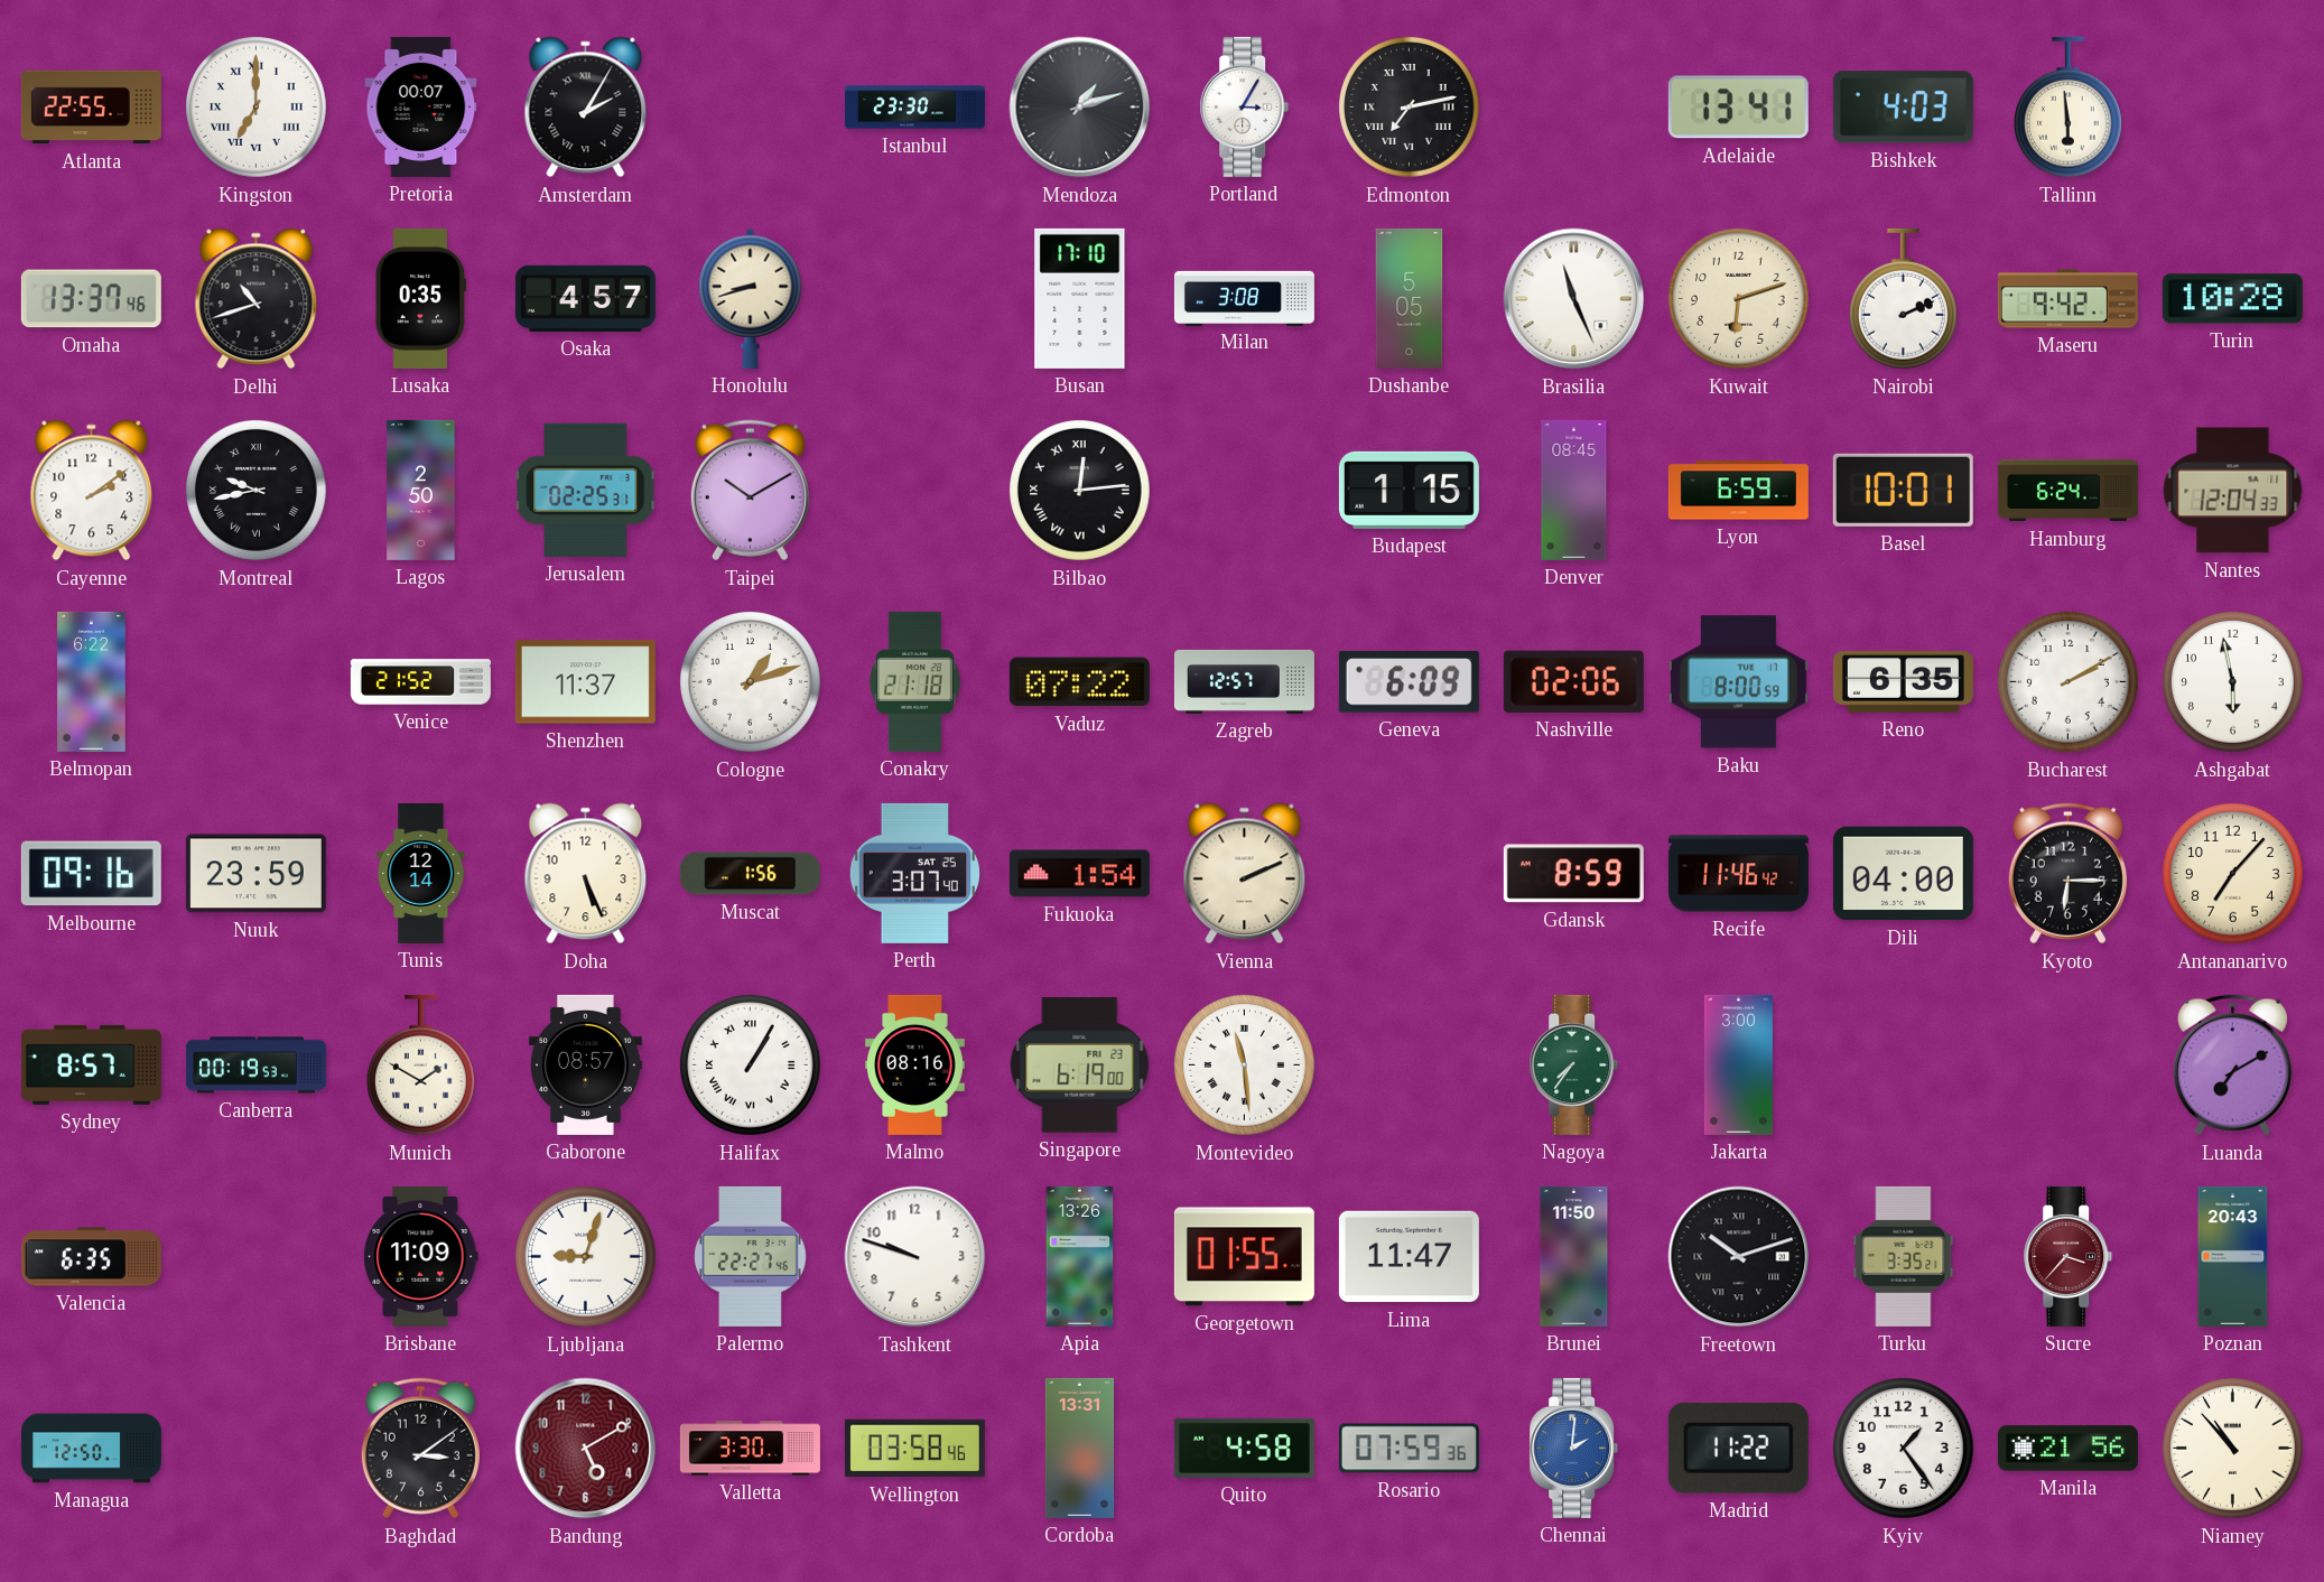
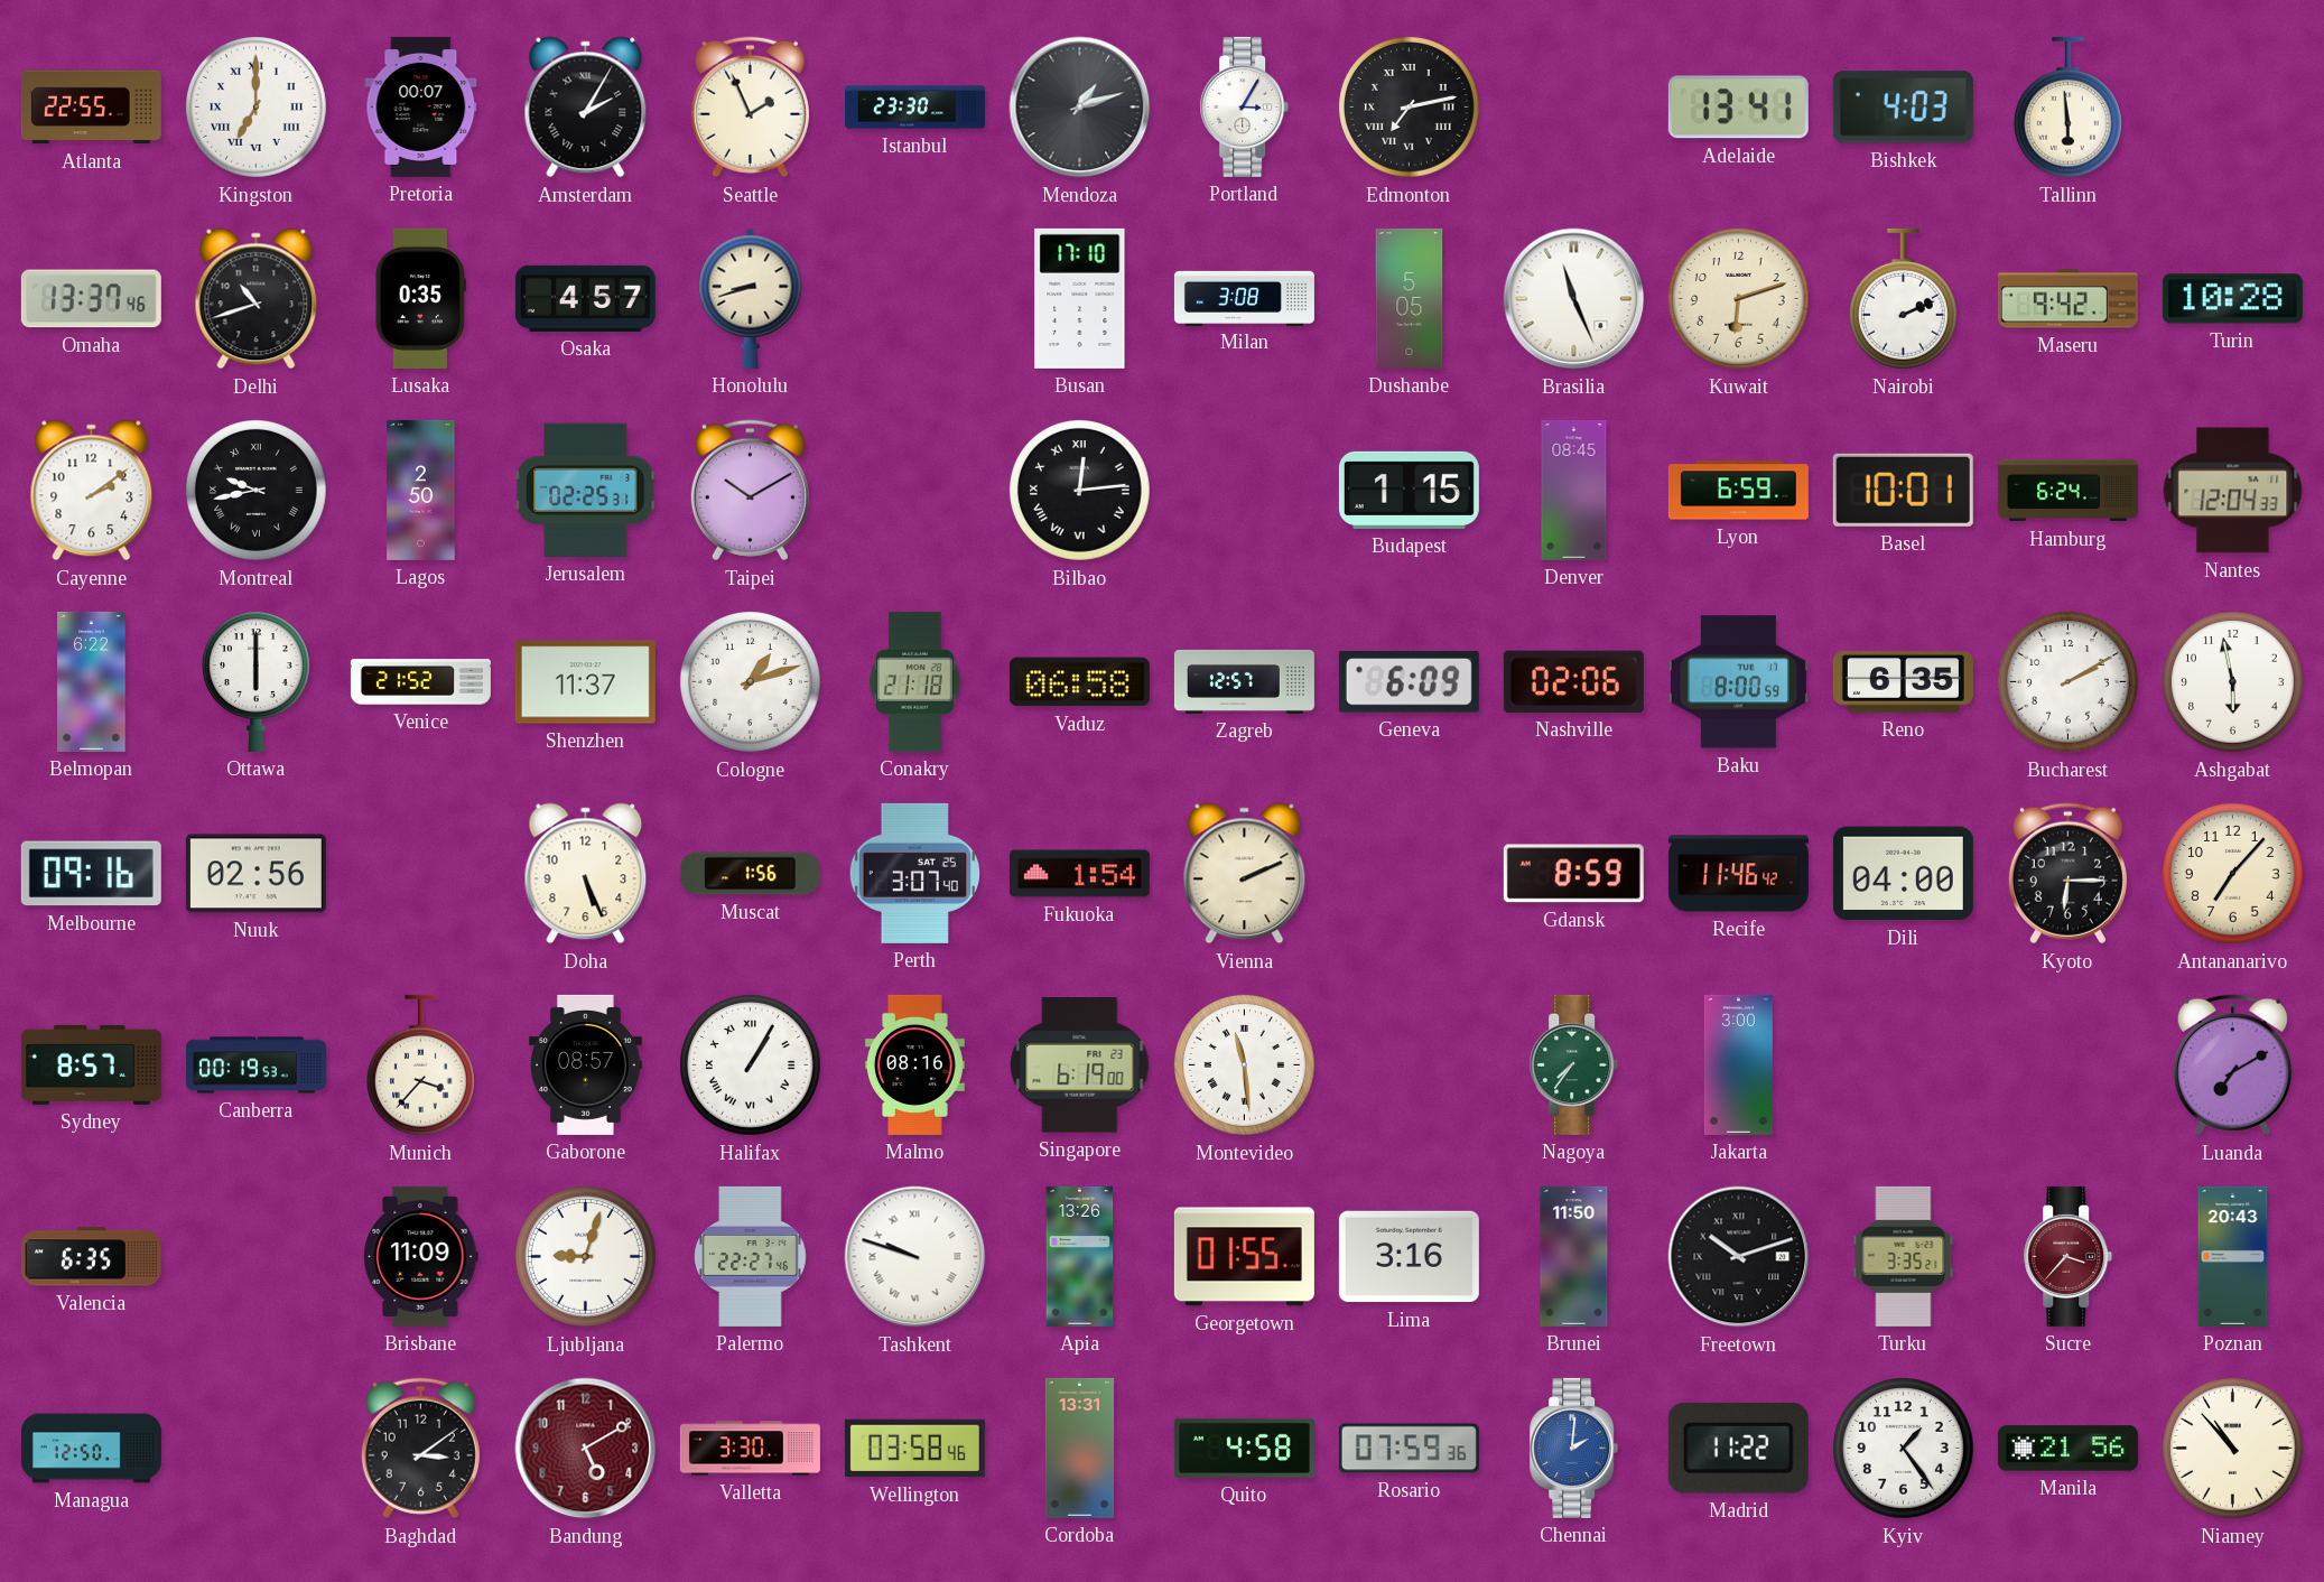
Seattle: none -> 1:56 (750, 108)
Ottawa: none -> 6:00 (255, 681)
Vaduz: 07:22 -> 06:58 (1079, 682)
Nuuk: 23:59 -> 02:56 (255, 874)
Tunis: 12:14 -> none (421, 873)
Munich: 1:50 -> 3:37 (420, 1065)
Tashkent numerals: Arabic -> Roman (915, 1257)
Lima: 11:47 -> 3:16 (1409, 1257)
